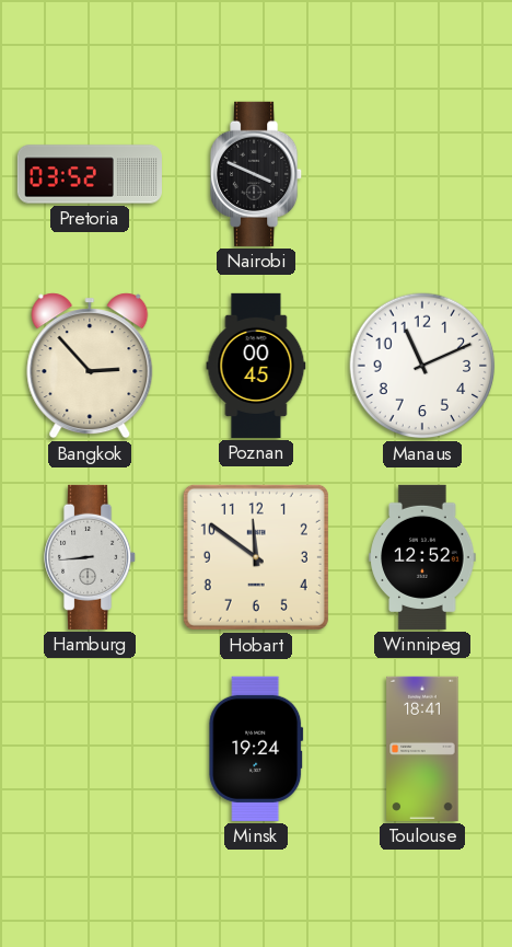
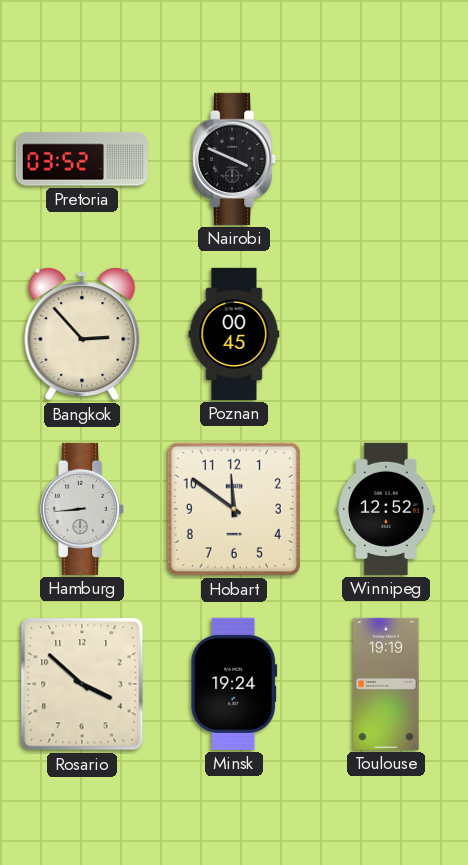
Manaus: 11:11 -> none (422, 366)
Rosario: none -> 3:52 (82, 684)
Toulouse: 18:41 -> 19:19 (386, 684)
